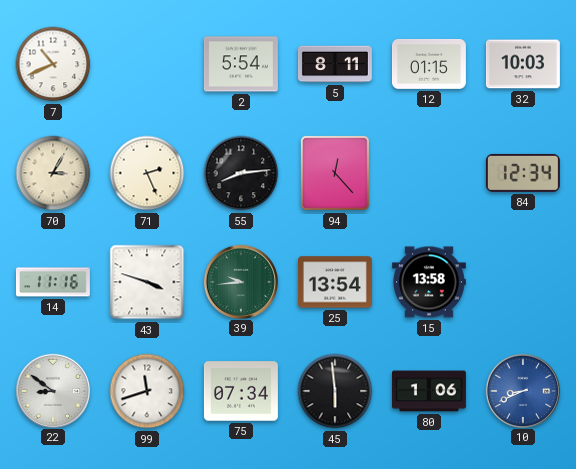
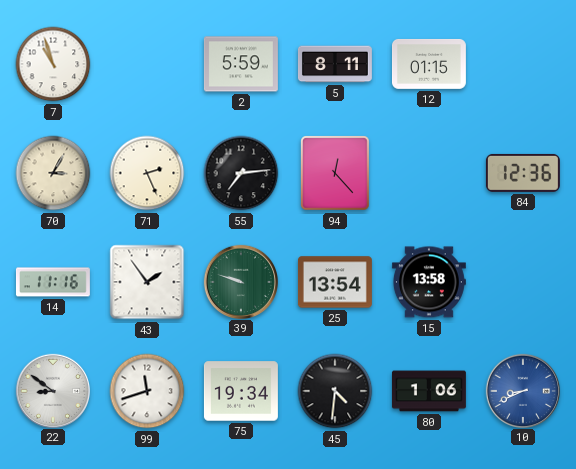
7: 10:41 -> 10:57 (53, 64)
2: 5:54 -> 5:59 (241, 64)
32: 10:03 -> none (523, 64)
55: 8:14 -> 7:14 (241, 173)
84: 12:34 -> 12:36 (523, 173)
43: 3:48 -> 1:54 (147, 282)
39: 9:44 -> 9:48 (240, 281)
75: 07:34 -> 19:34 (241, 391)
45: 5:59 -> 4:31 (335, 391)
